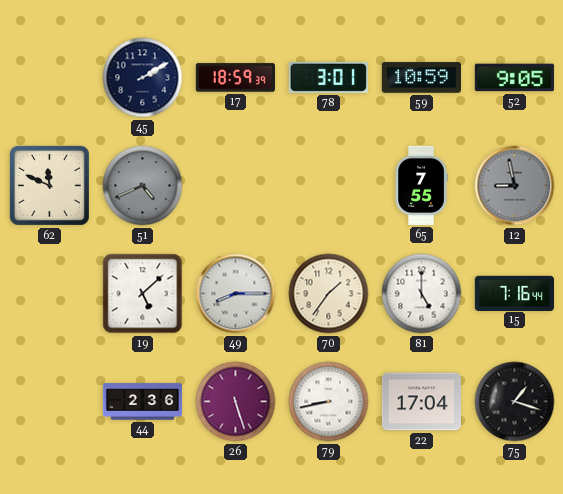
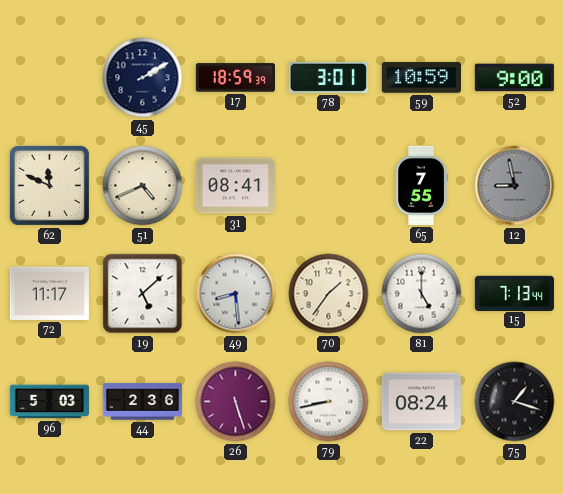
52: 9:05 -> 9:00 (514, 78)
51 dial: grey -> cream (143, 186)
31: none -> 08:41 (235, 186)
72: none -> 11:17 (49, 293)
49: 8:15 -> 8:29 (236, 294)
15: 7:16 -> 7:13 (514, 293)
96: none -> 5:03 (49, 402)
22: 17:04 -> 08:24 (421, 402)
